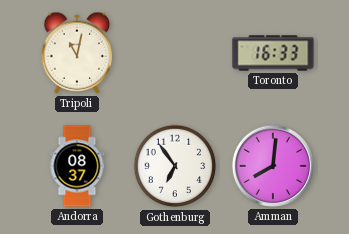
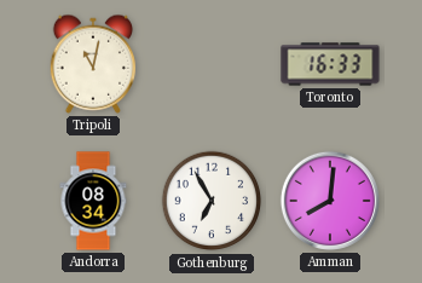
Andorra: 08:37 -> 08:34 (93, 201)
Gothenburg: 6:54 -> 6:55 (212, 201)
